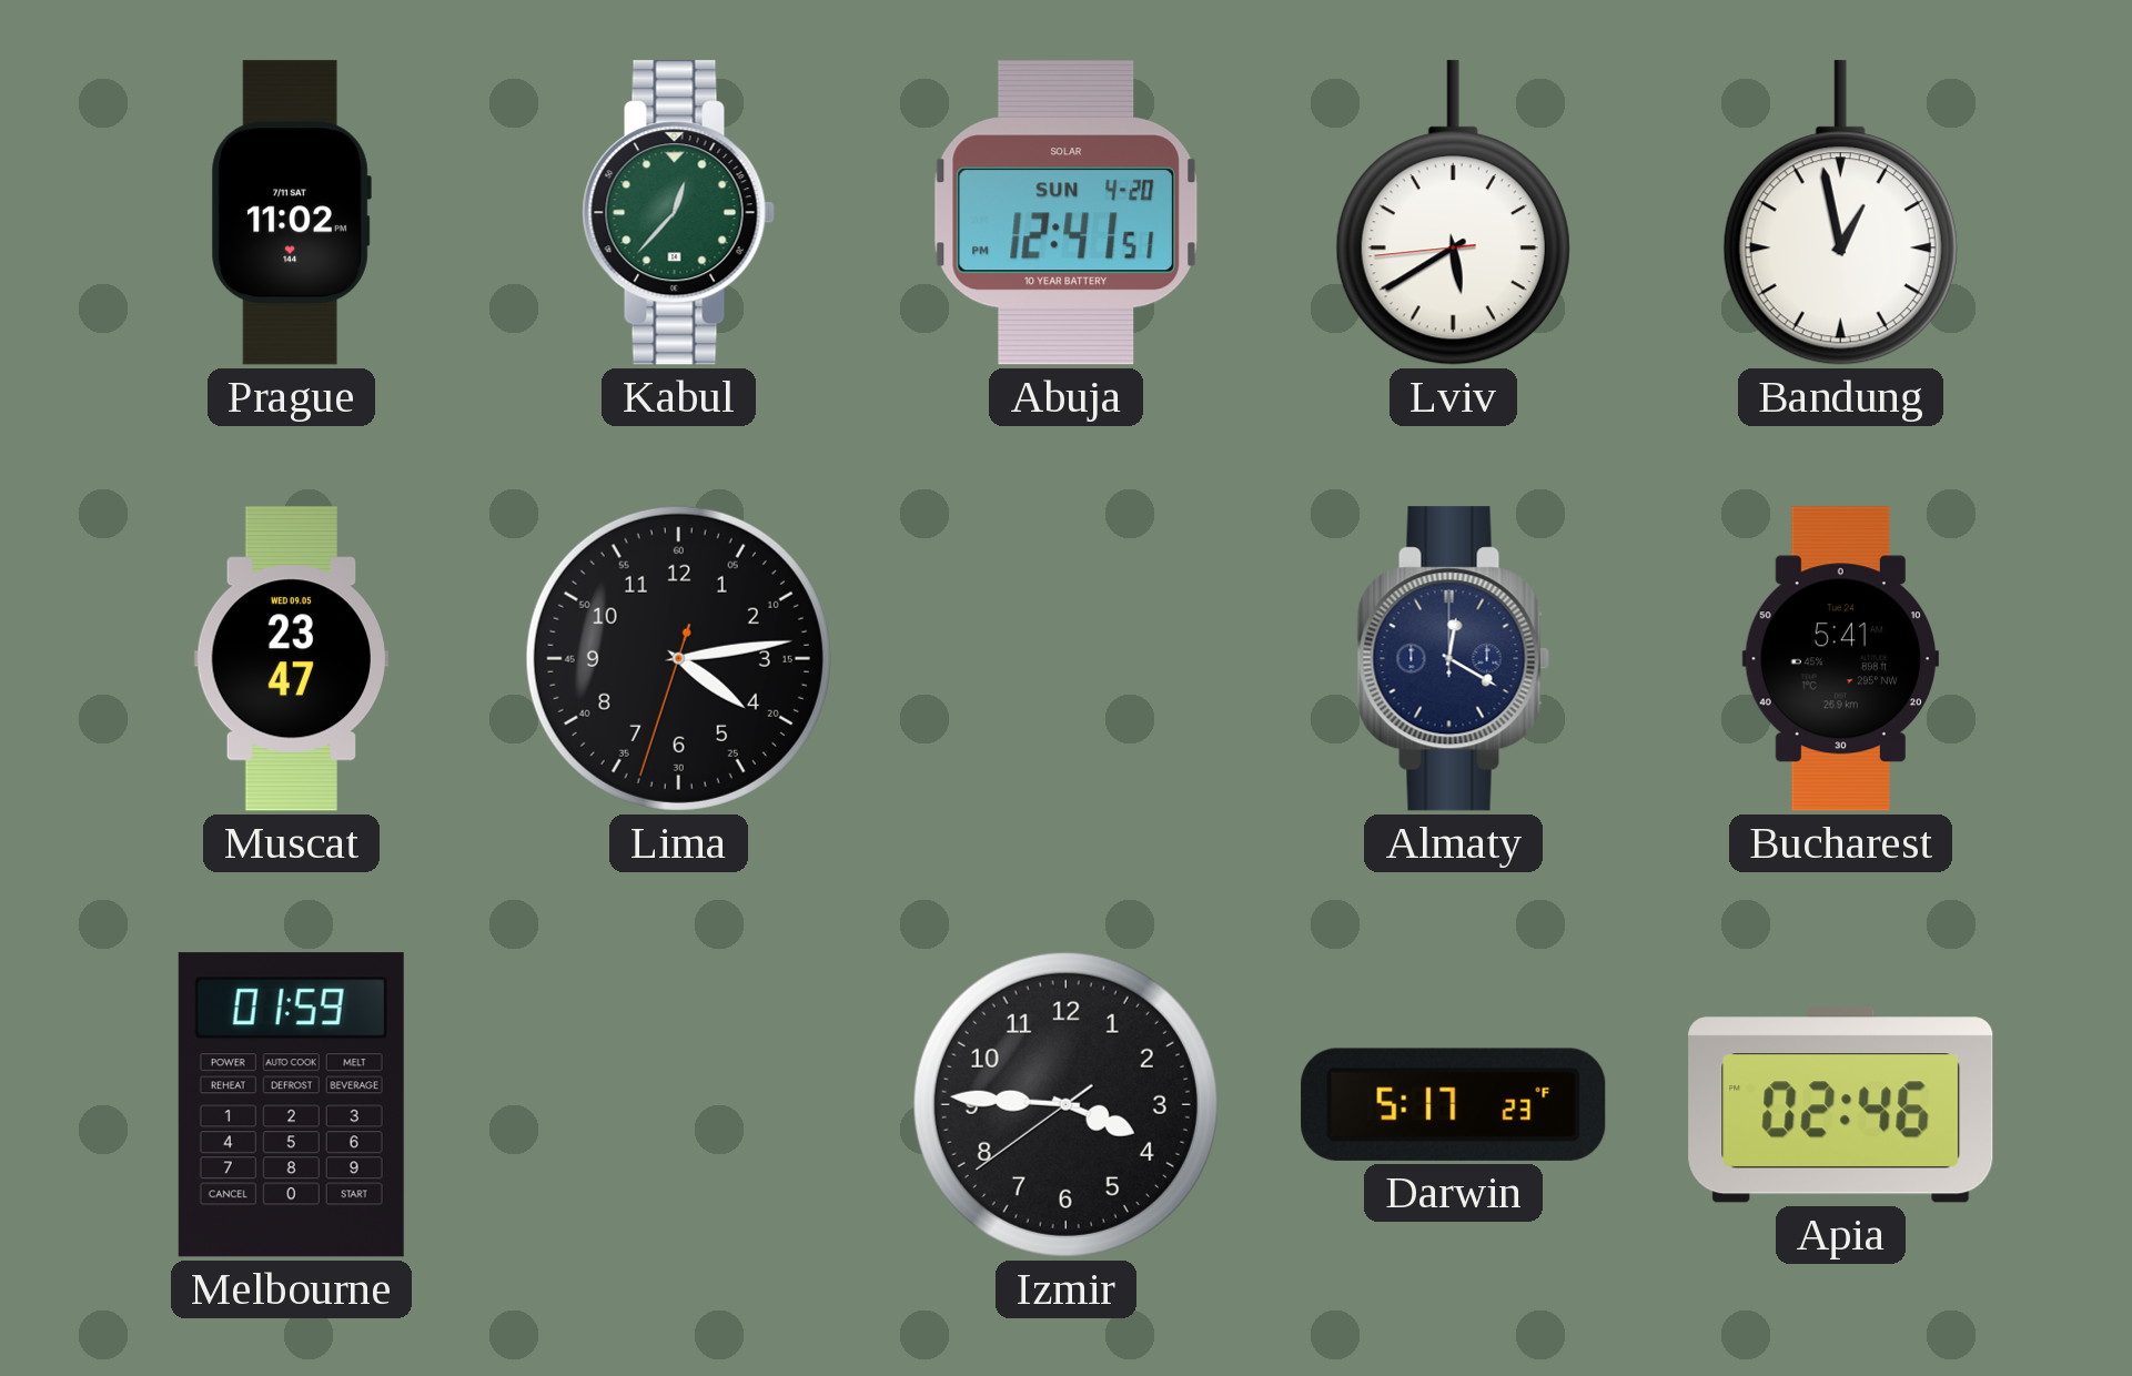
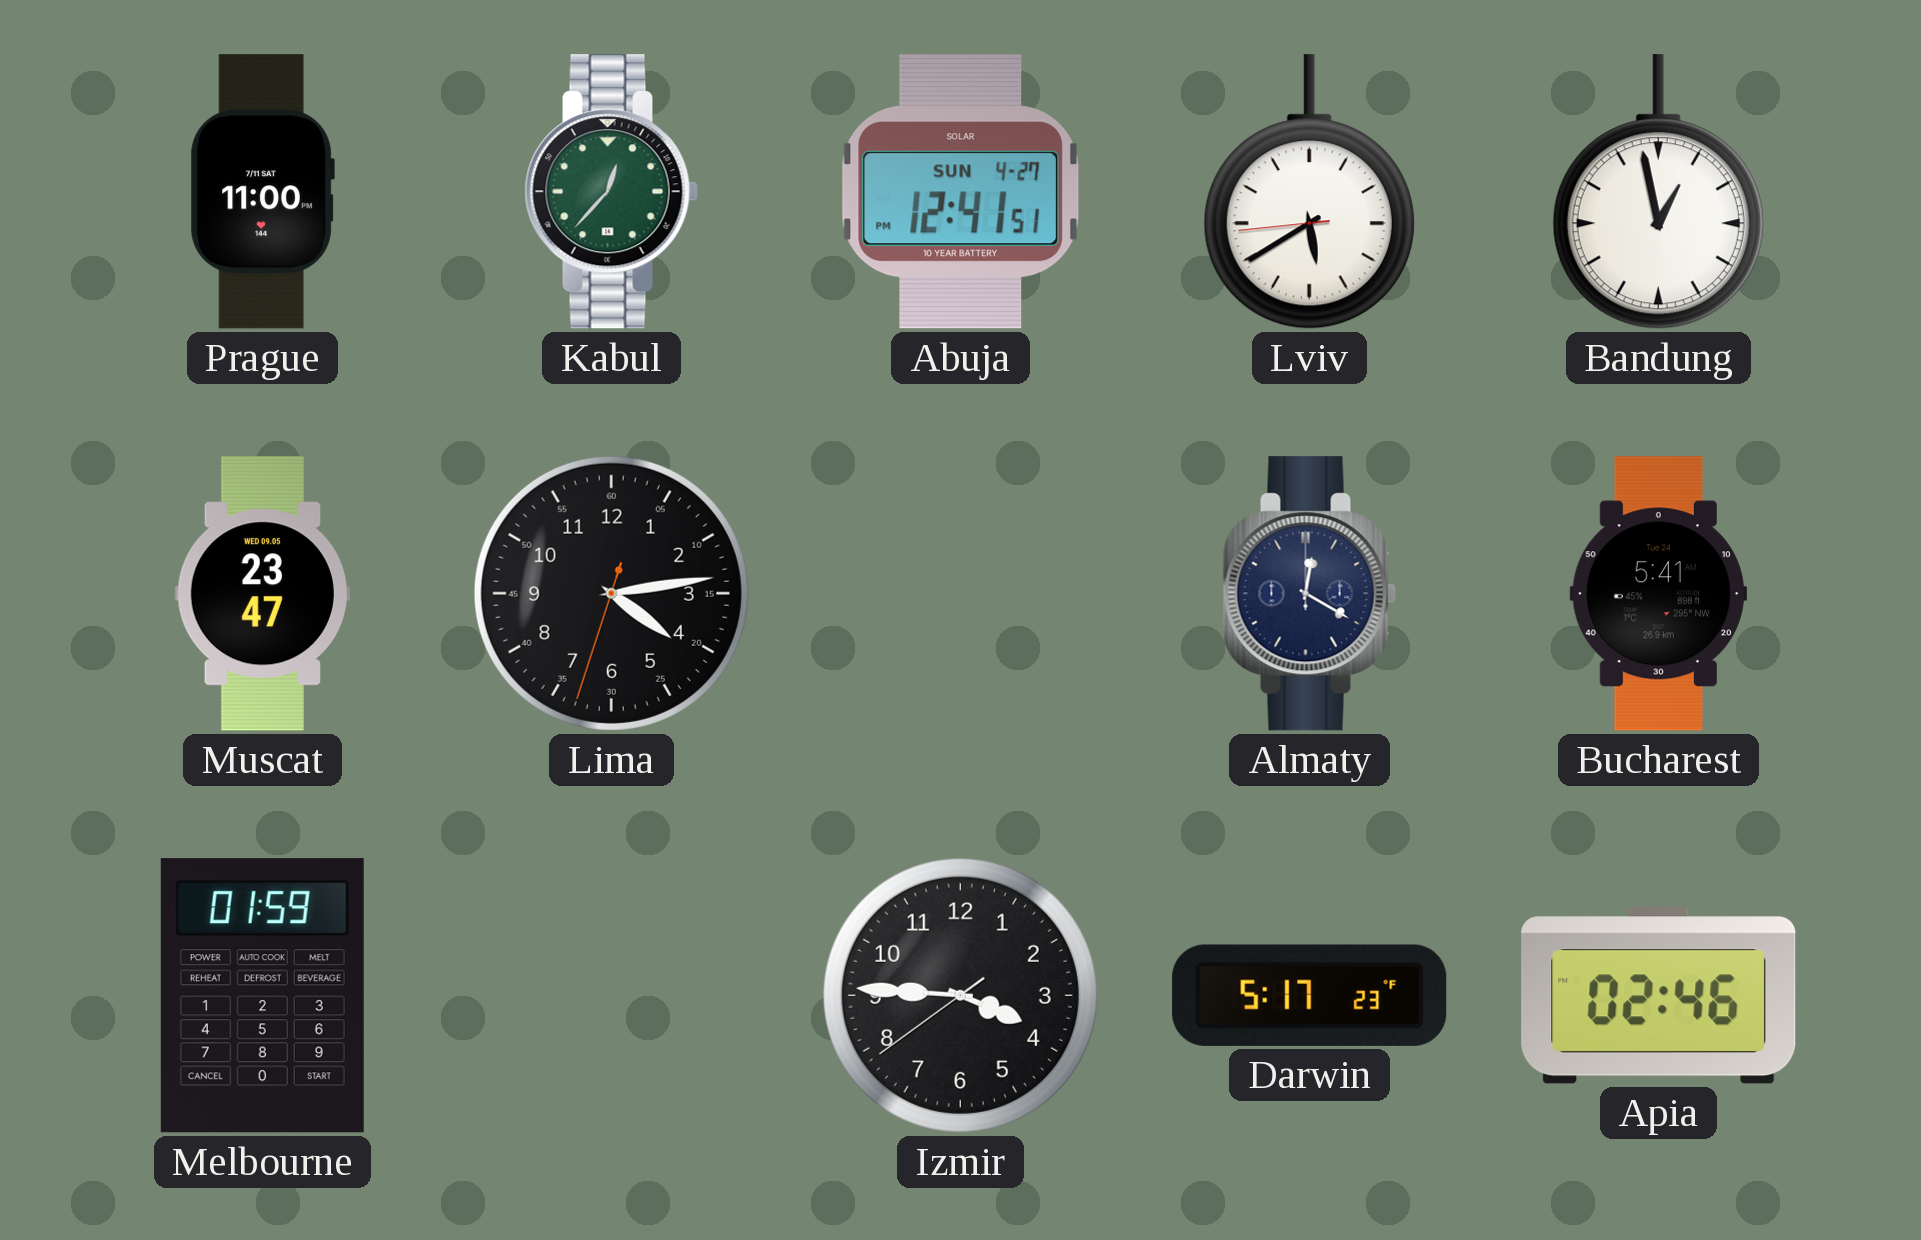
Prague: 11:02 -> 11:00 (262, 192)
Abuja date: SUN 4-20 -> SUN 4-27 (960, 192)
